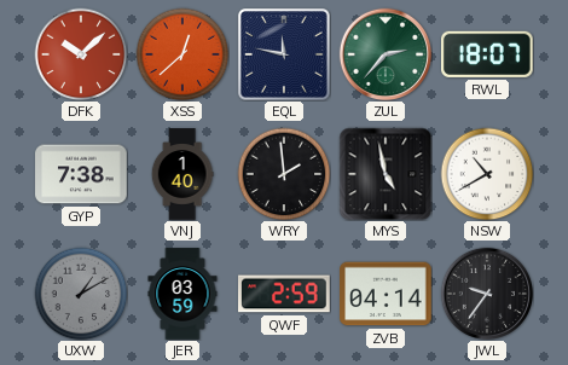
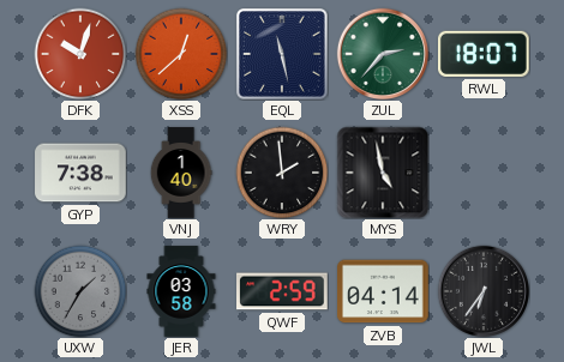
DFK: 10:08 -> 10:03 (80, 54)
EQL: 11:47 -> 11:28 (283, 55)
NSW: 10:40 -> none (487, 174)
UXW: 1:10 -> 1:35 (80, 291)
JER: 03:59 -> 03:58 (181, 291)
JWL: 9:36 -> 6:36 (482, 290)
